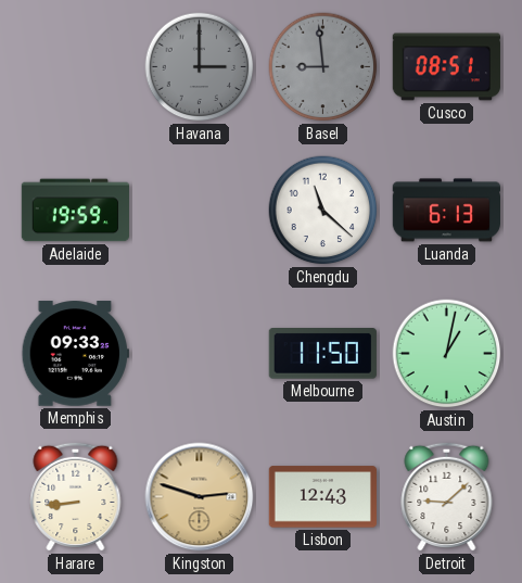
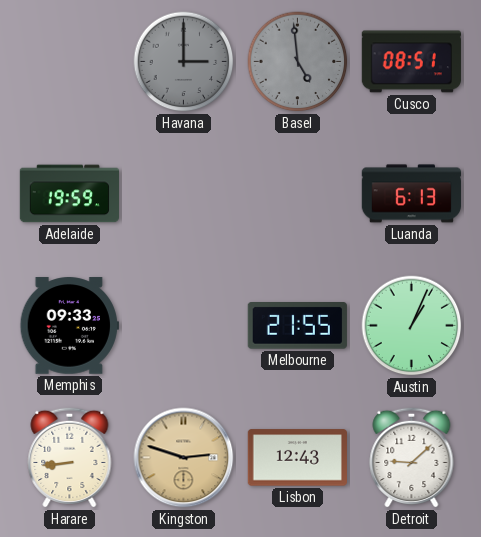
Basel: 8:59 -> 4:59 (298, 62)
Chengdu: 11:22 -> none (323, 211)
Melbourne: 11:50 -> 21:55 (297, 326)
Austin: 1:02 -> 1:04 (412, 326)
